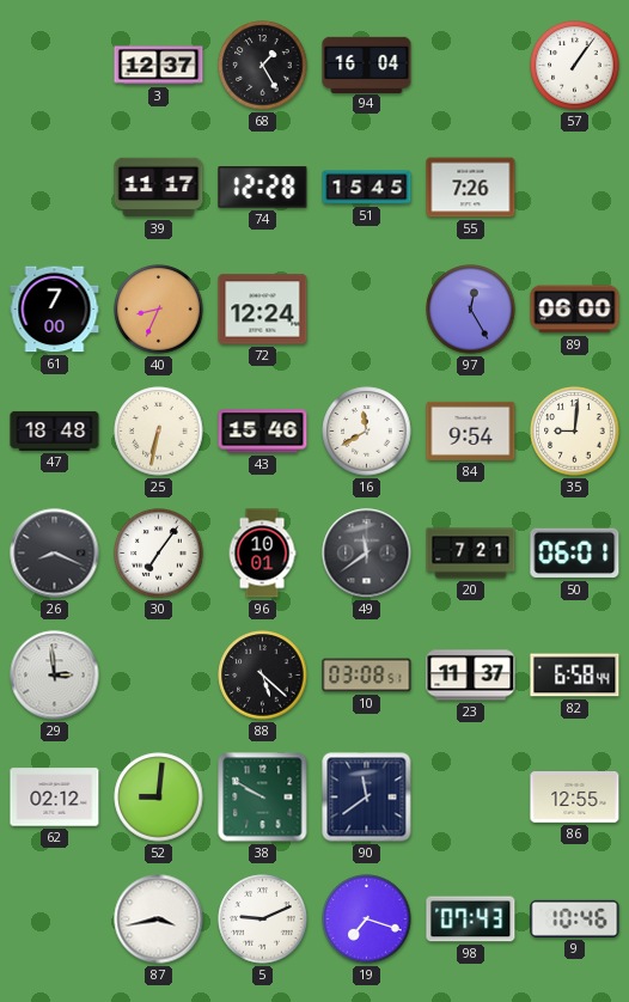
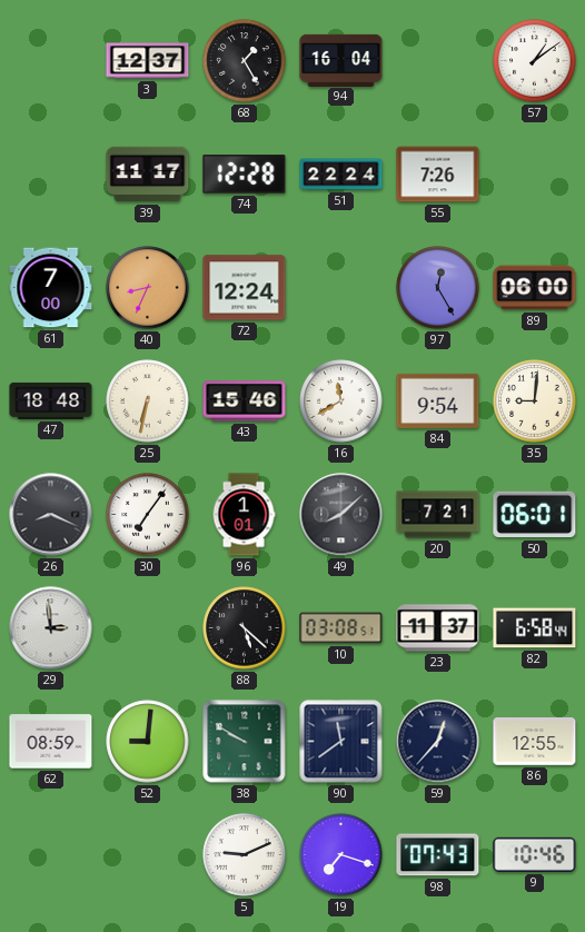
57: 1:06 -> 1:09 (535, 61)
51: 15:45 -> 22:24 (341, 175)
96: 10:01 -> 1:01 (244, 515)
49: 11:39 -> 8:08 (341, 515)
62: 02:12 -> 08:59 (51, 742)
59: none -> 12:37 (438, 742)
87: 3:43 -> none (159, 919)
